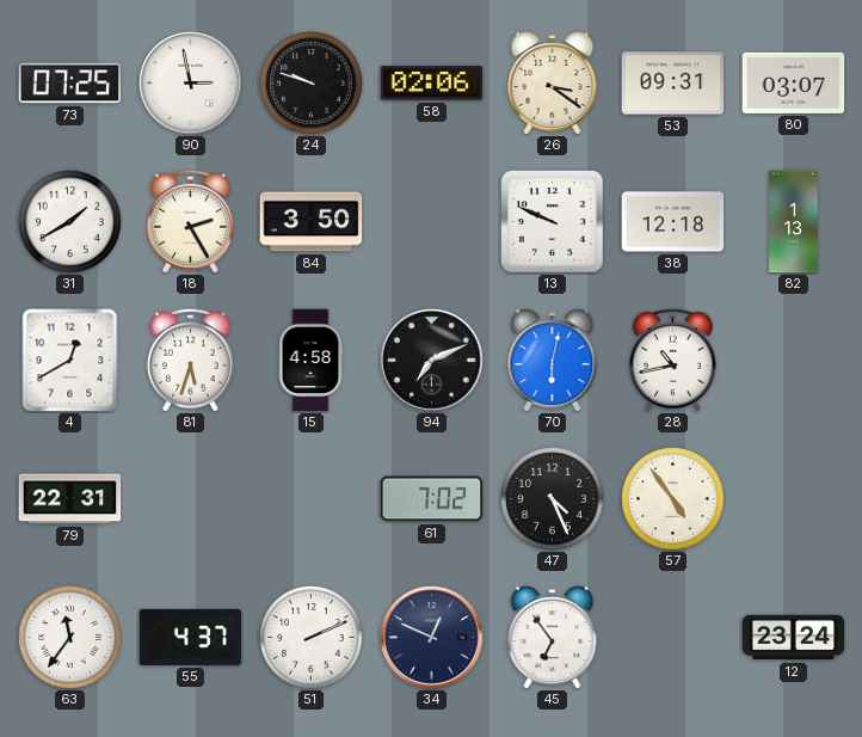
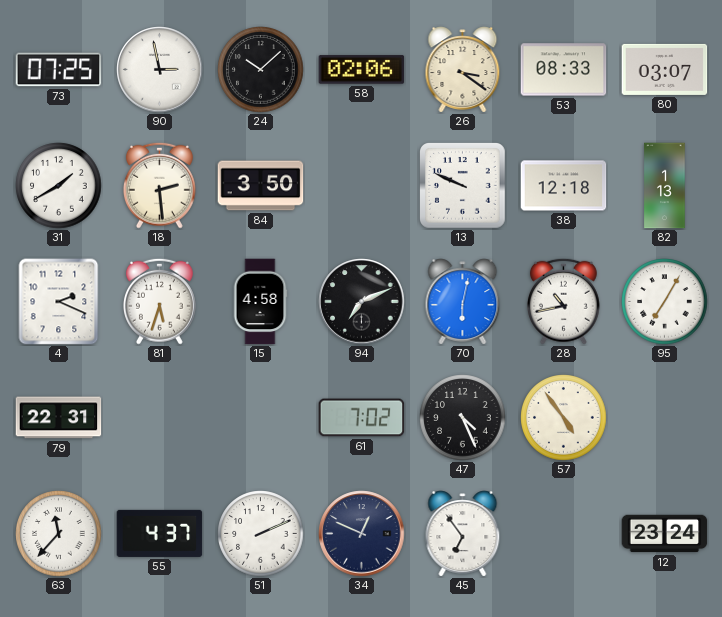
24: 9:48 -> 10:08 (261, 70)
53: 09:31 -> 08:33 (564, 70)
18: 2:25 -> 2:29 (159, 185)
4: 12:40 -> 2:19 (59, 302)
95: none -> 7:05 (665, 302)
63: 11:36 -> 11:37 (59, 534)
